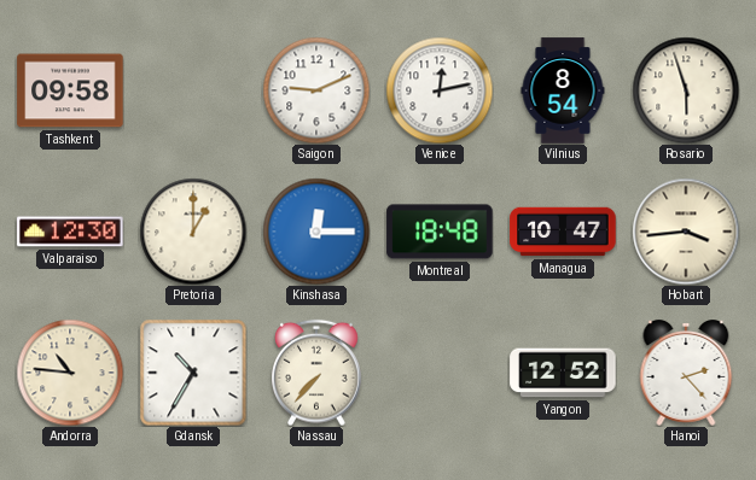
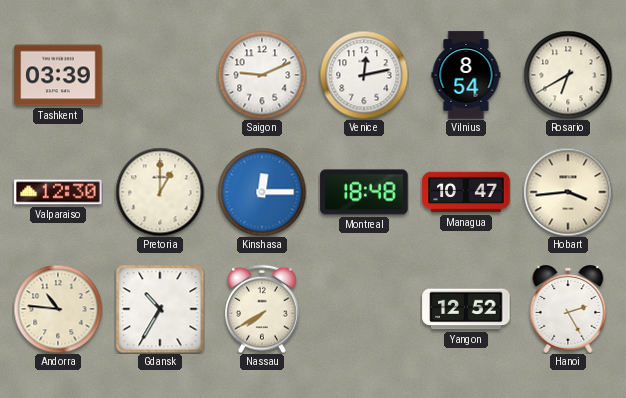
Tashkent: 09:58 -> 03:39 (58, 75)
Rosario: 5:57 -> 6:40 (568, 75)
Nassau: 7:37 -> 7:40 (262, 309)
Hanoi: 2:23 -> 2:25 (568, 310)
